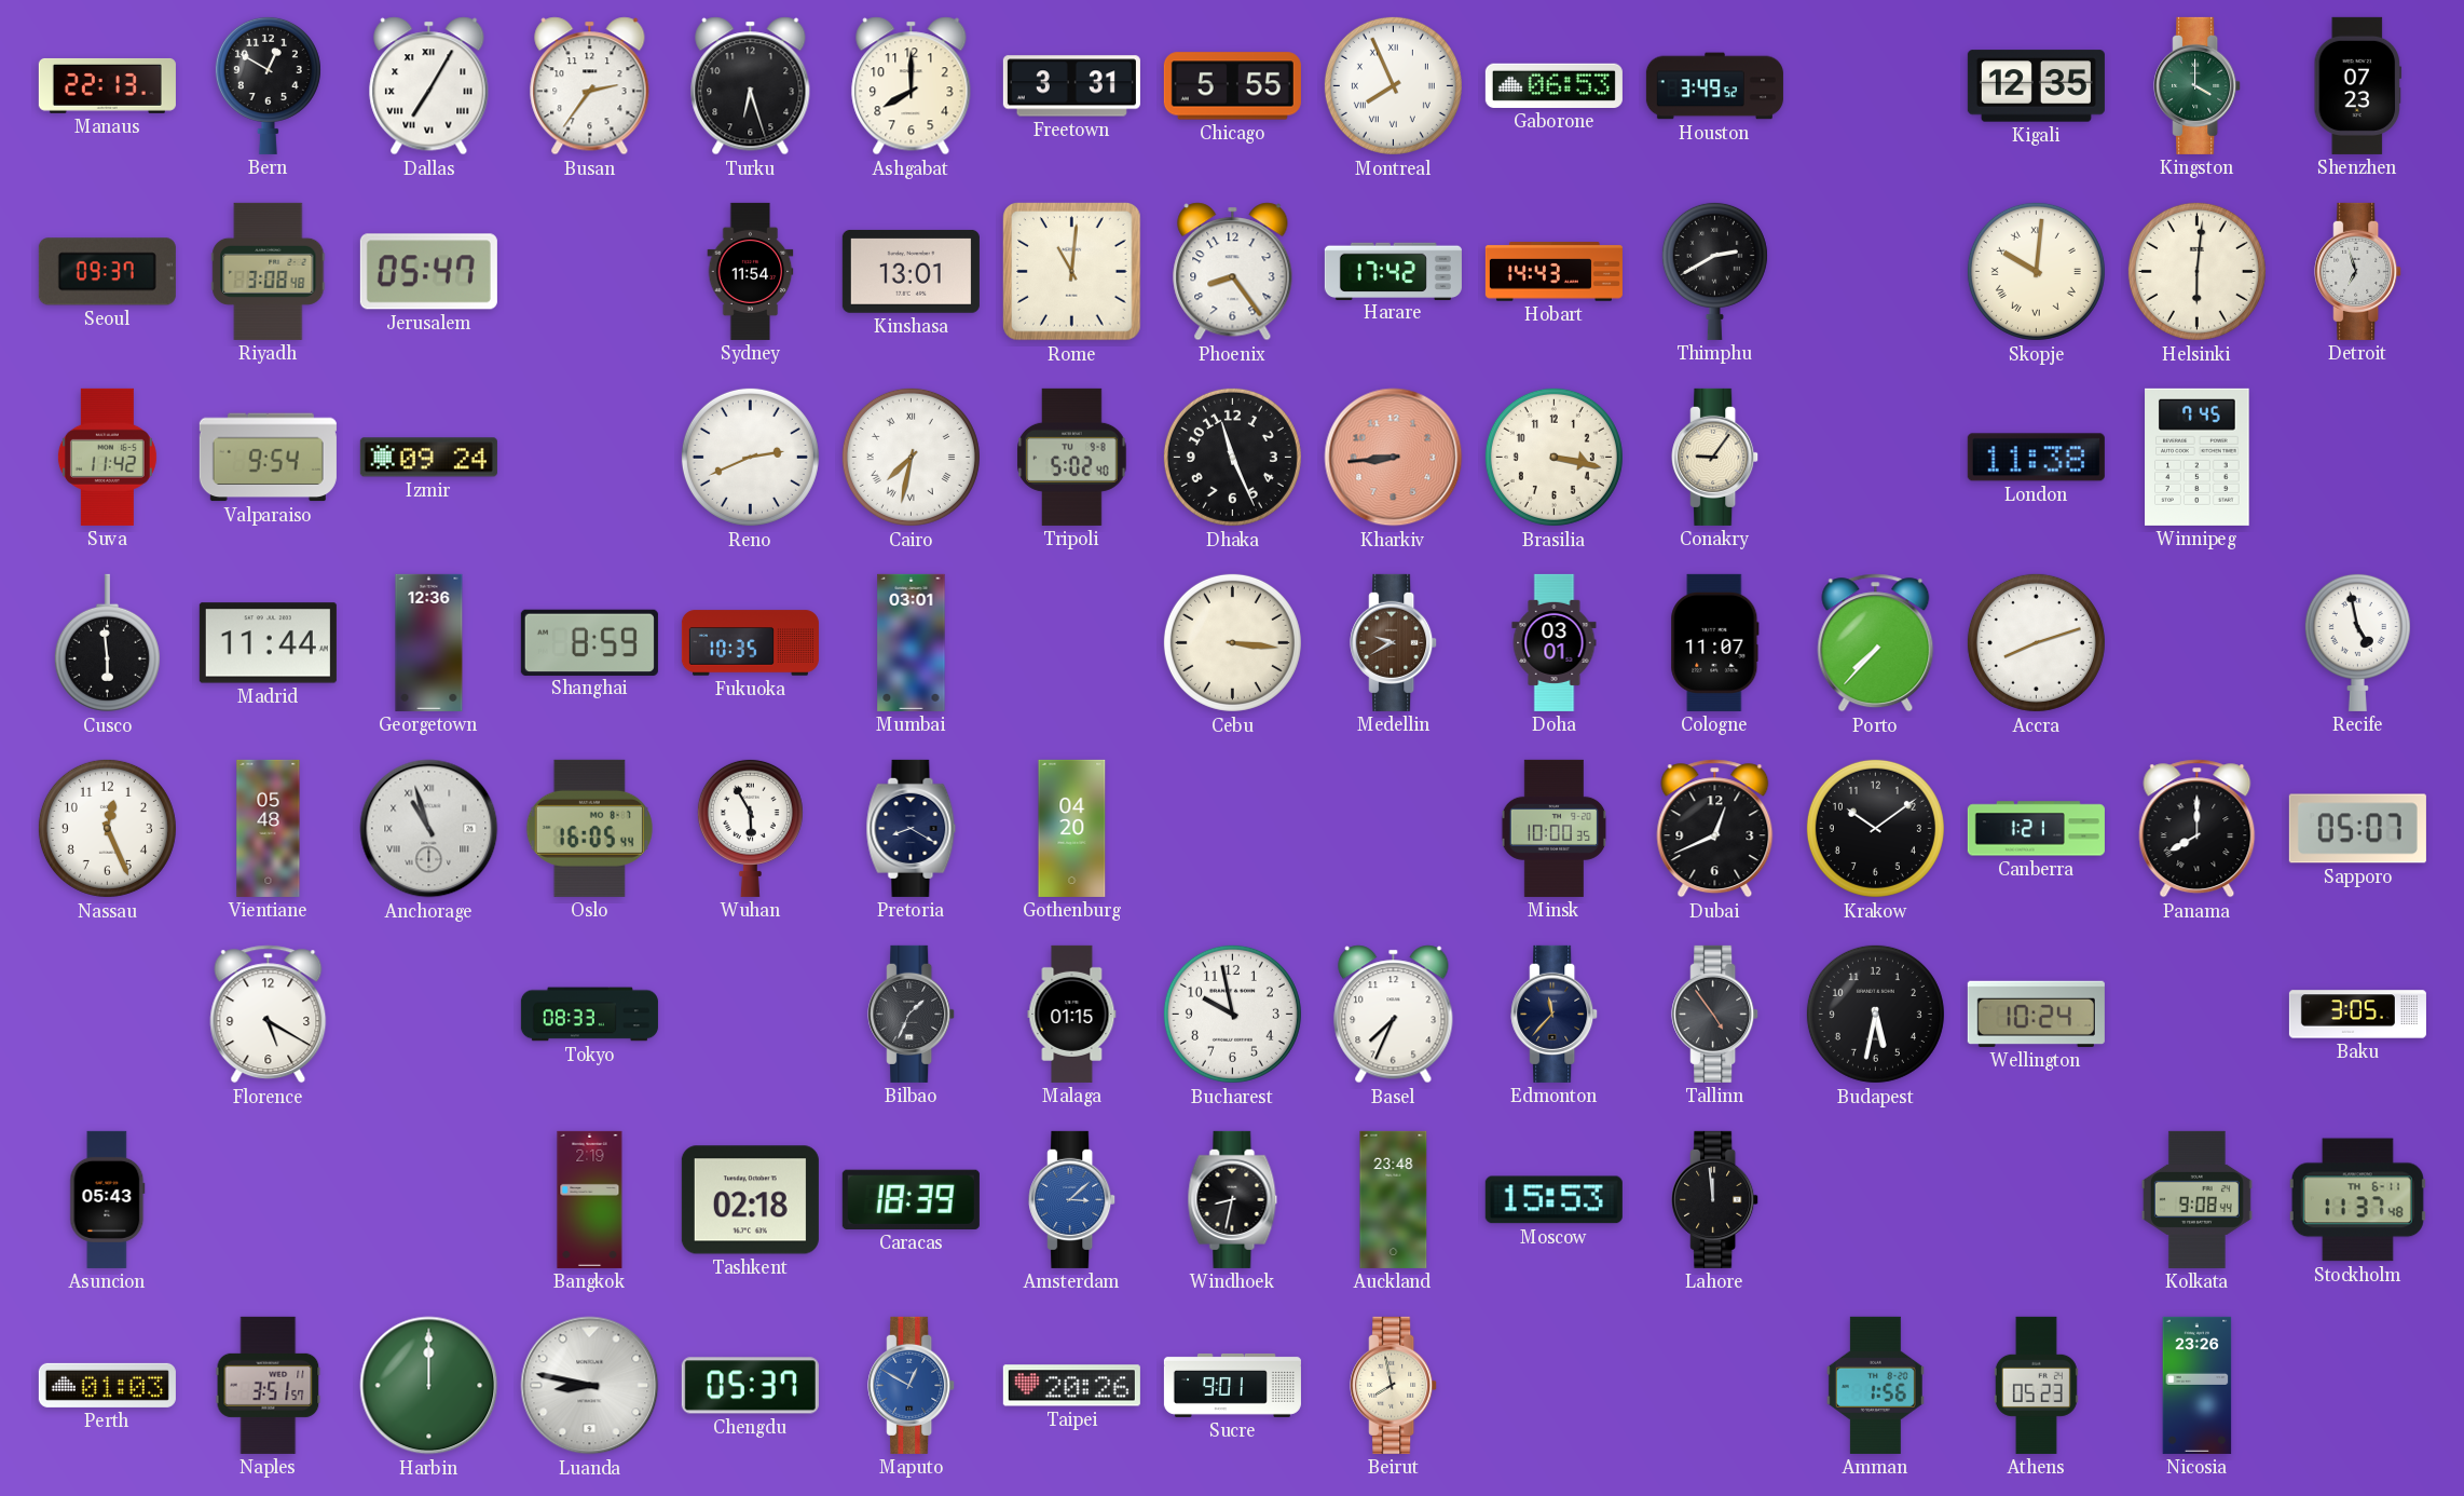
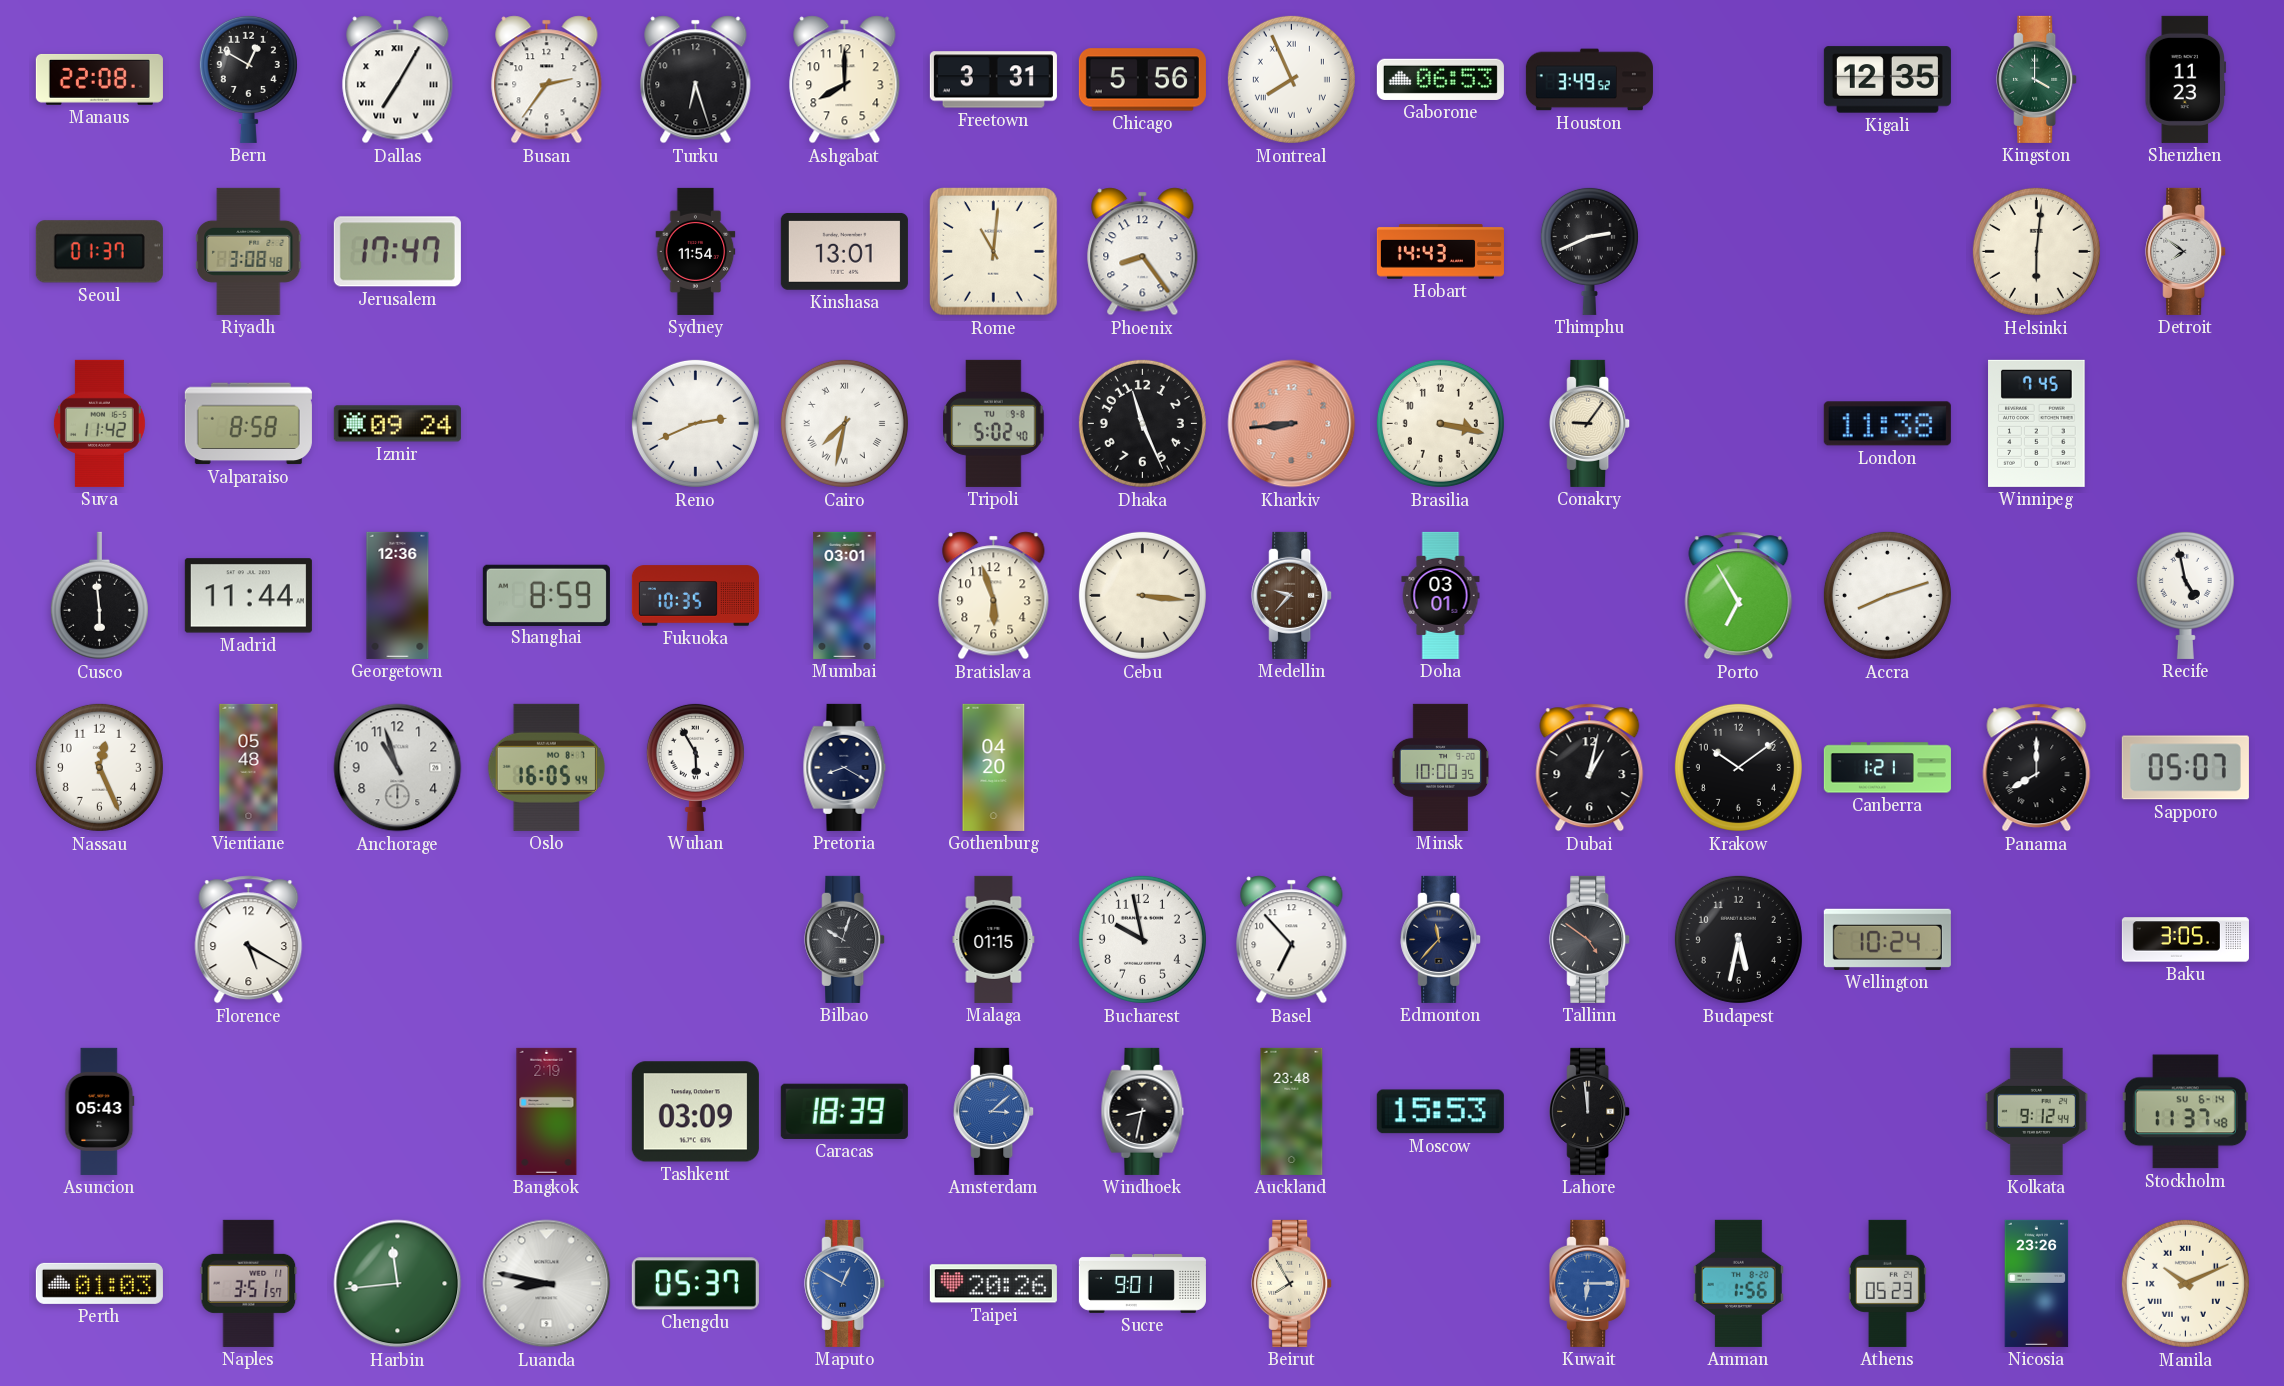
Manaus: 22:13 -> 22:08 (99, 79)
Chicago: 5:55 -> 5:56 (1142, 80)
Shenzhen: 07:23 -> 11:23 (2186, 79)
Seoul: 09:37 -> 01:37 (99, 252)
Jerusalem: 05:47 -> 17:47 (397, 252)
Harare: 17:42 -> none (1393, 271)
Thimphu: 2:40 -> 2:41 (1589, 251)
Skopje: 10:01 -> none (2036, 271)
Detroit: 6:57 -> 7:51 (2186, 251)
Valparaiso: 9:54 -> 8:58 (248, 424)
Bratislava: none -> 5:57 (994, 596)
Medellin: 9:40 -> 9:37 (1292, 595)
Cologne: 11:07 -> none (1715, 642)
Porto: 7:37 -> 6:55 (1739, 596)
Anchorage numerals: Roman -> Arabic (398, 768)
Dubai: 12:41 -> 1:02 (1590, 768)
Tokyo: 08:33 -> none (589, 1015)
Bilbao: 1:34 -> 10:03 (845, 939)
Basel: 7:34 -> 6:53 (1292, 940)
Tallinn: 4:54 -> 4:51 (1590, 939)
Tashkent: 02:18 -> 03:09 (695, 1112)
Kolkata: 9:08 -> 9:12 (2036, 1111)
Stockholm date: TH 6-11 -> SU 6-14 (2185, 1112)
Harbin: 12:00 -> 11:44 (398, 1284)
Beirut: 7:58 -> 7:55 (1292, 1283)
Kuwait: none -> 6:15 (1590, 1283)
Manila: none -> 10:11 (2185, 1283)
